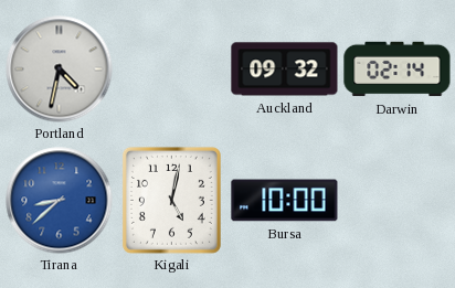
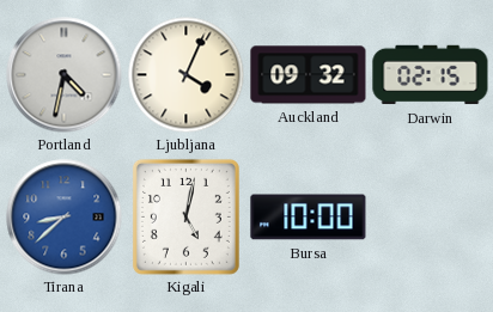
Ljubljana: none -> 4:04 (185, 74)
Darwin: 02:14 -> 02:15 (431, 75)
